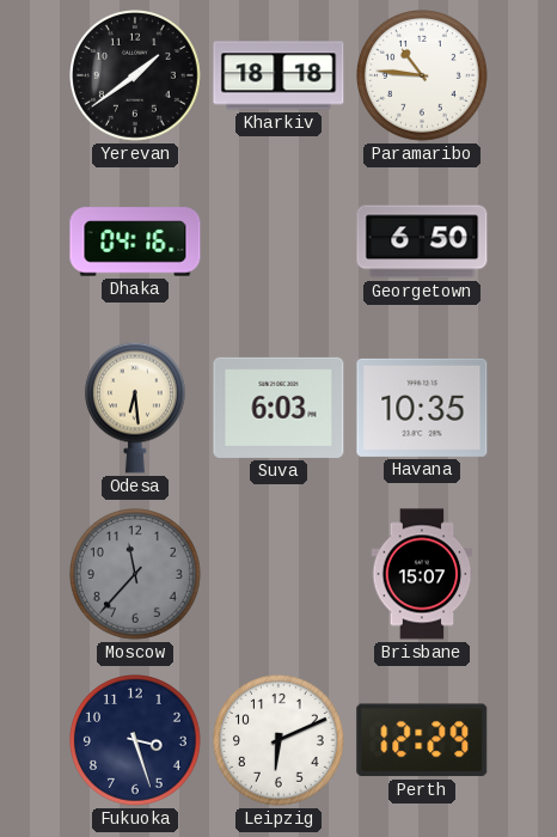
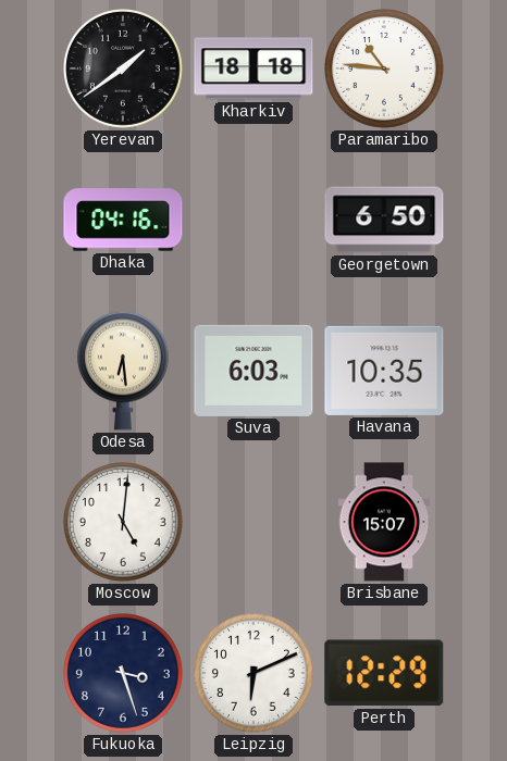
Moscow: 11:37 -> 5:01 (124, 523)
Moscow dial: grey -> white (124, 523)
